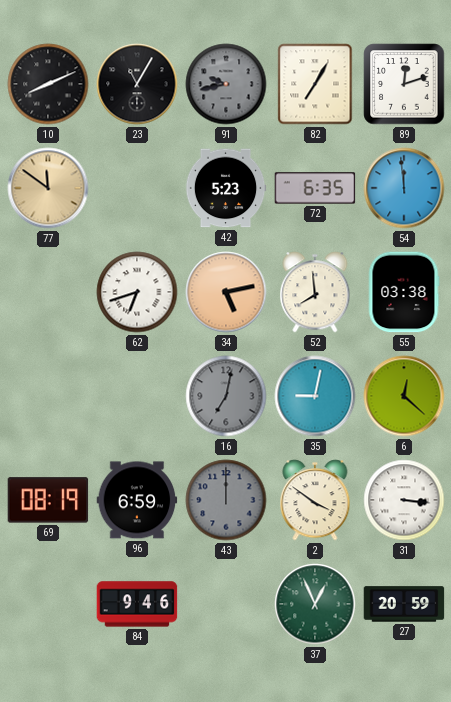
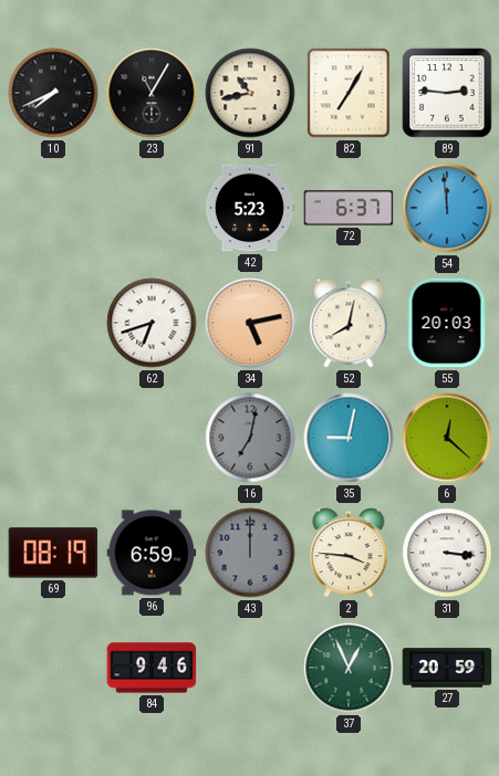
10: 8:11 -> 7:41 (53, 93)
91: 9:43 -> 10:43 (250, 93)
91 dial: grey -> cream (250, 93)
89: 12:12 -> 2:46 (447, 93)
77: 11:51 -> none (48, 188)
72: 6:35 -> 6:37 (349, 208)
52: 7:59 -> 8:02 (349, 323)
55: 03:38 -> 20:03 (447, 323)
2: 3:51 -> 3:46 (349, 553)
